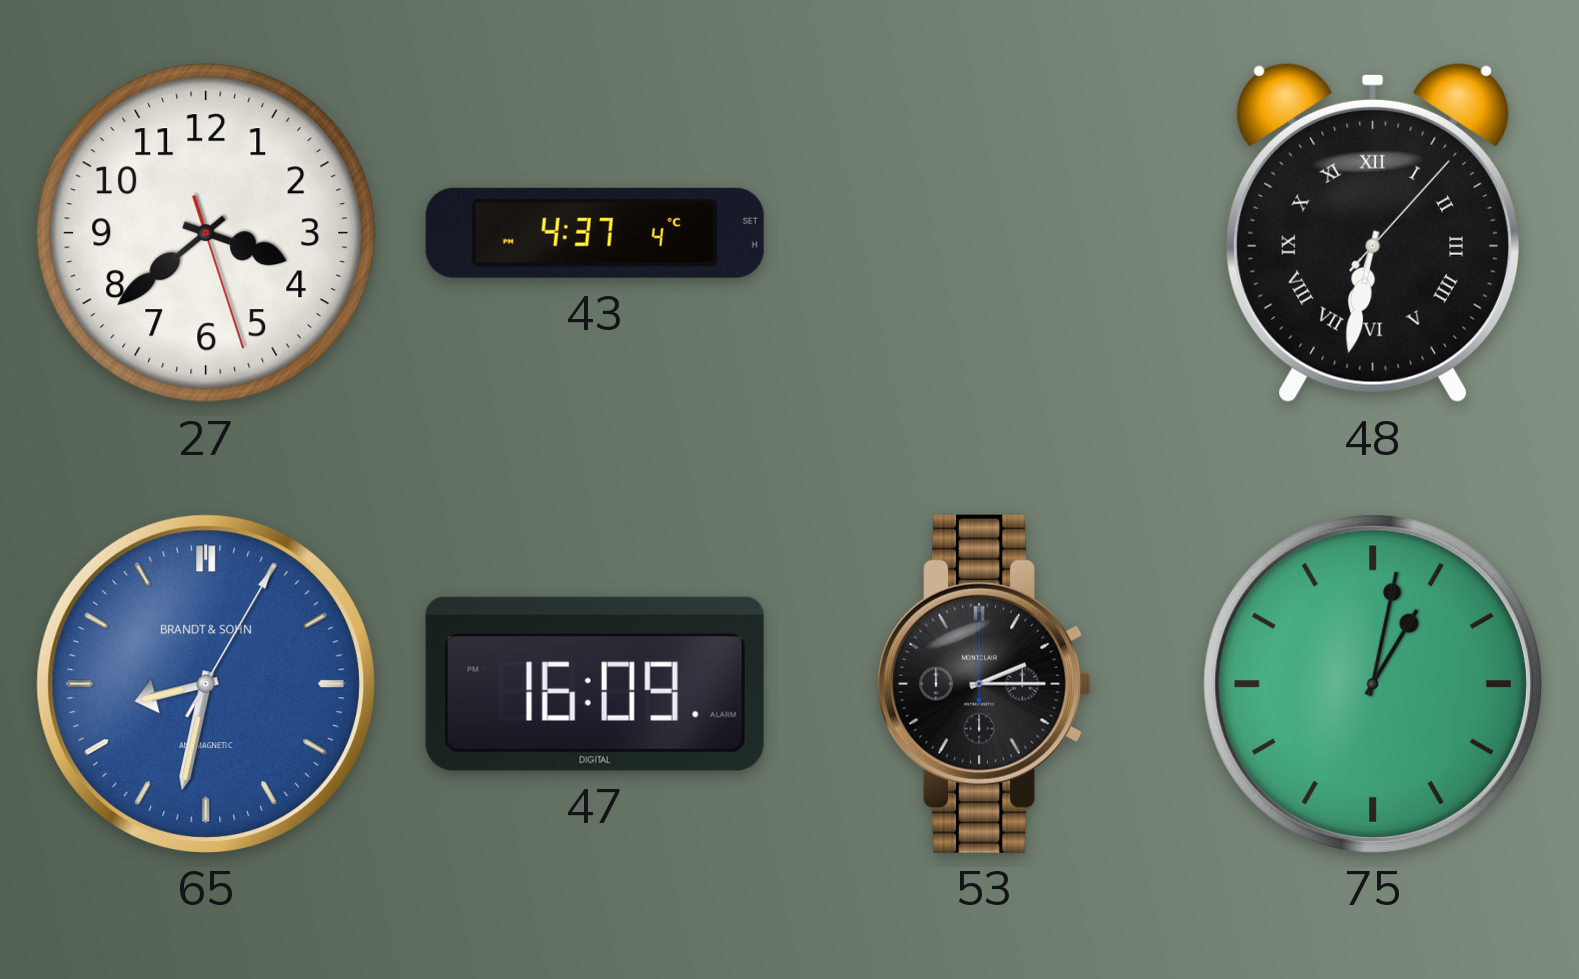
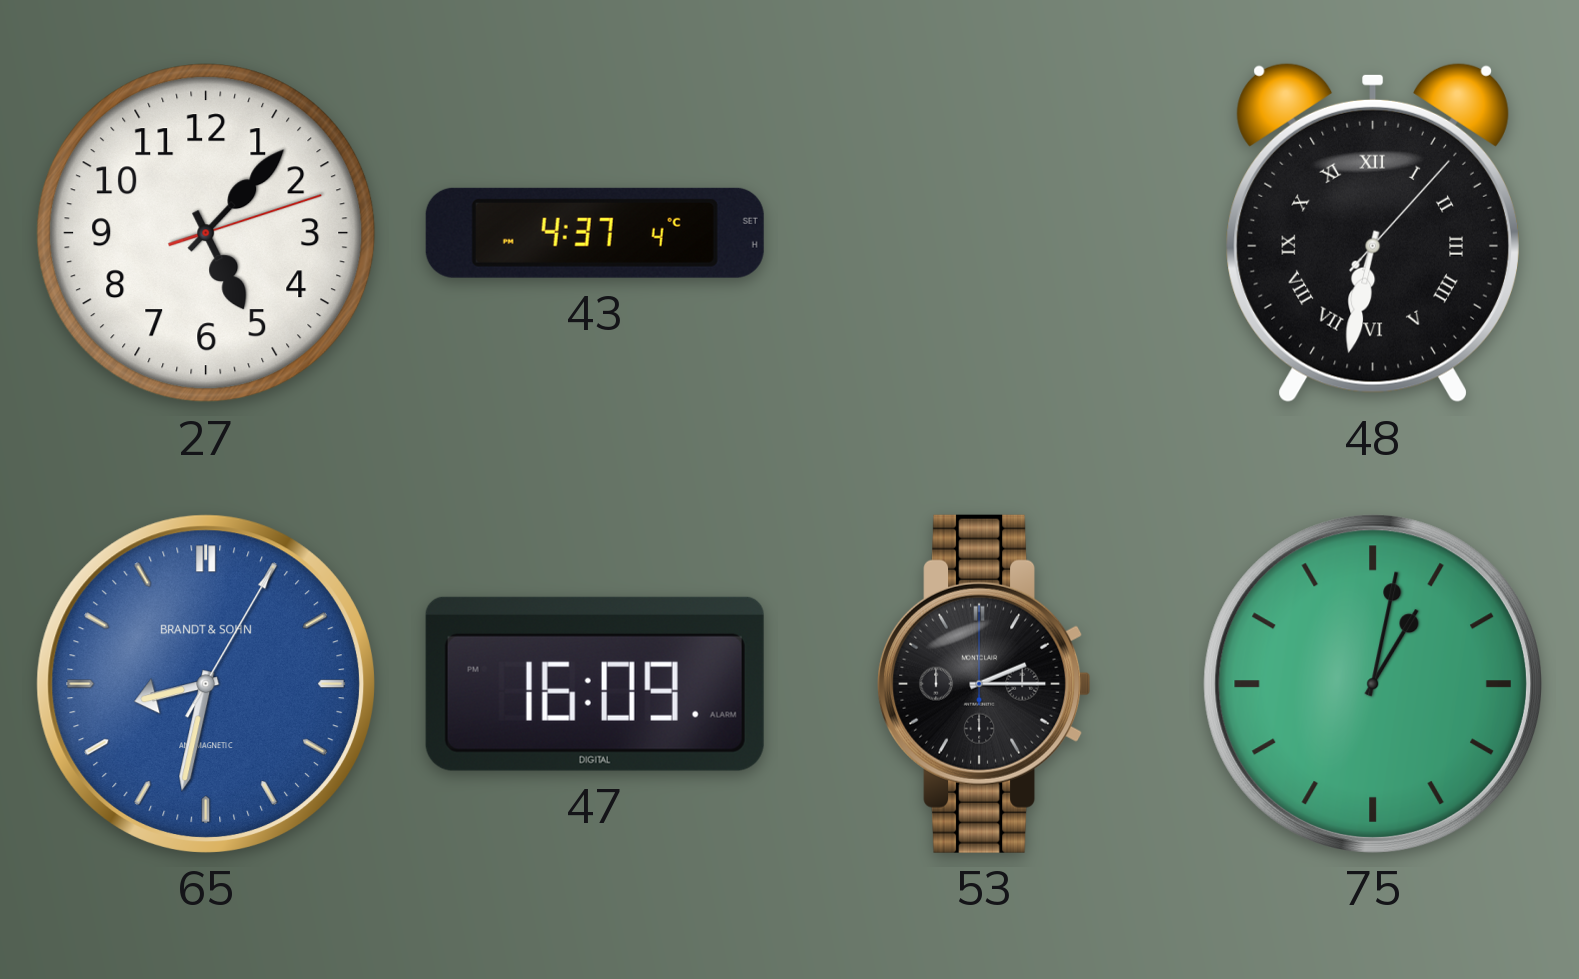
27: 3:38 -> 5:07 (206, 233)
